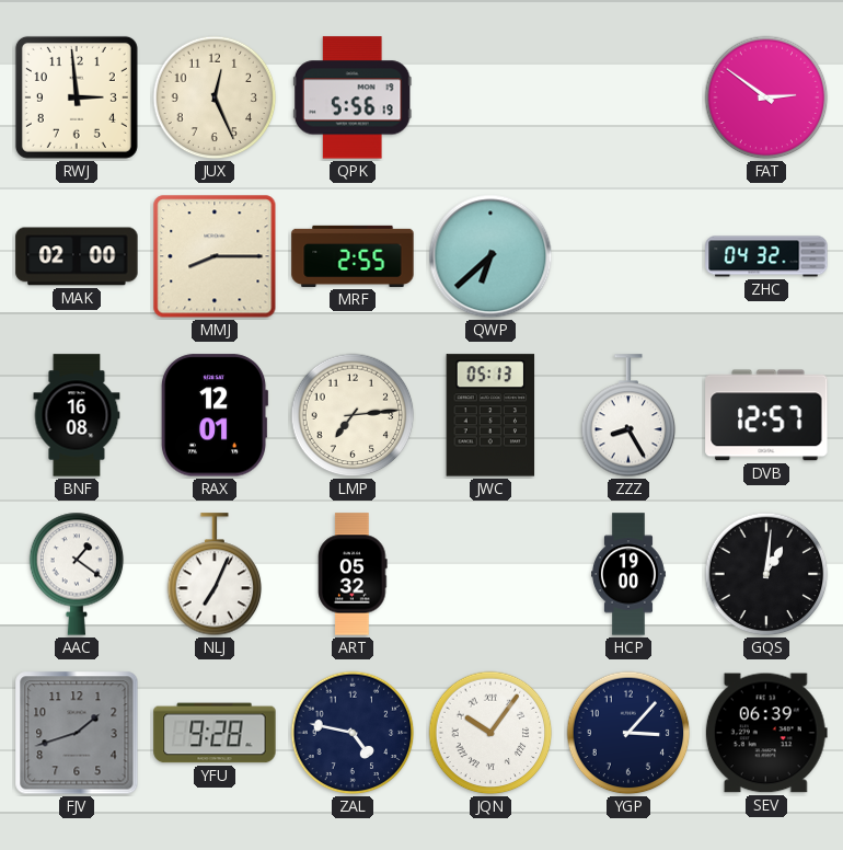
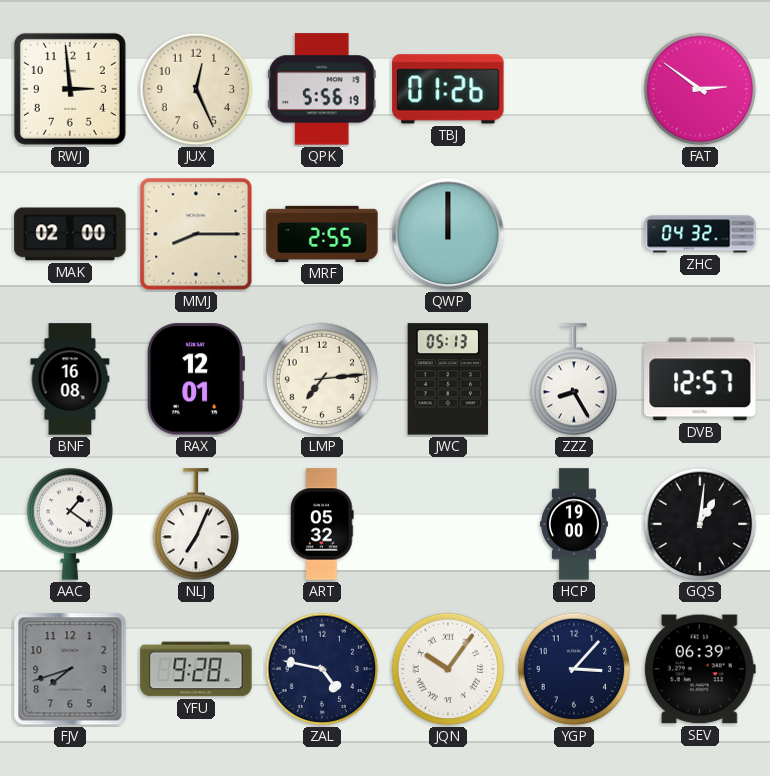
TBJ: none -> 01:26 (448, 89)
QWP: 6:38 -> 12:00 (448, 234)
FJV: 1:42 -> 7:42 (70, 669)
